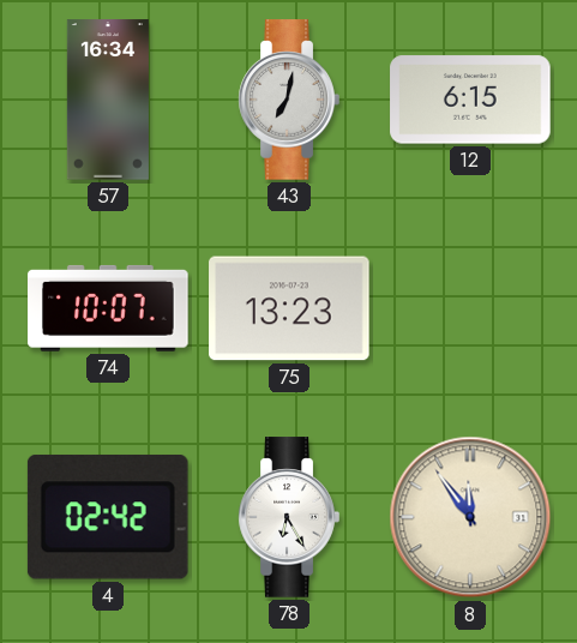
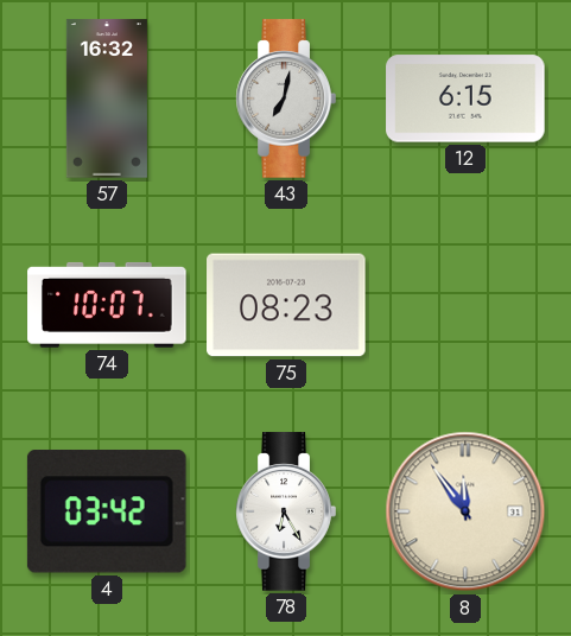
57: 16:34 -> 16:32 (107, 98)
75: 13:23 -> 08:23 (286, 305)
4: 02:42 -> 03:42 (107, 511)
